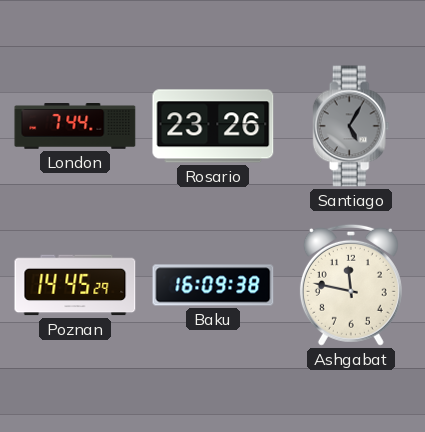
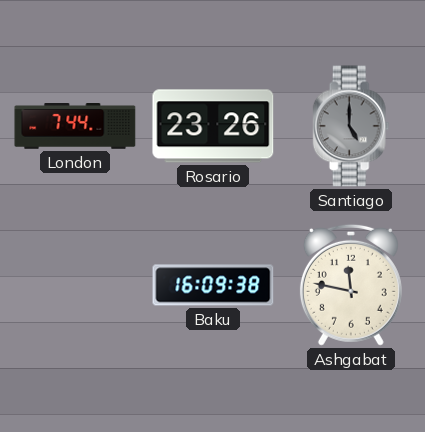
Santiago: 5:05 -> 5:00 (351, 126)
Poznan: 14:45 -> none (75, 285)
